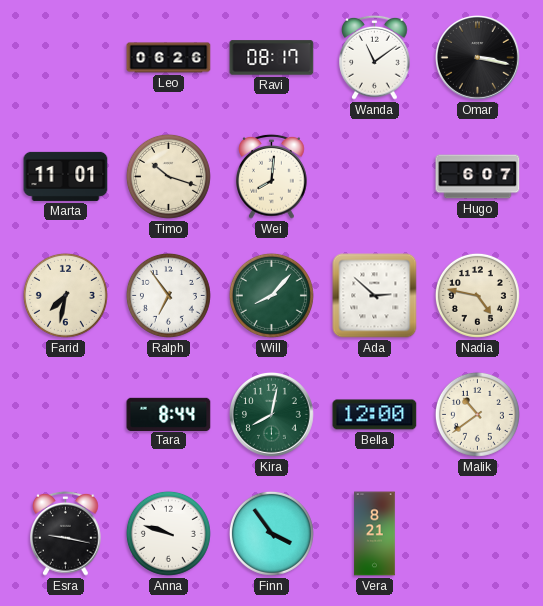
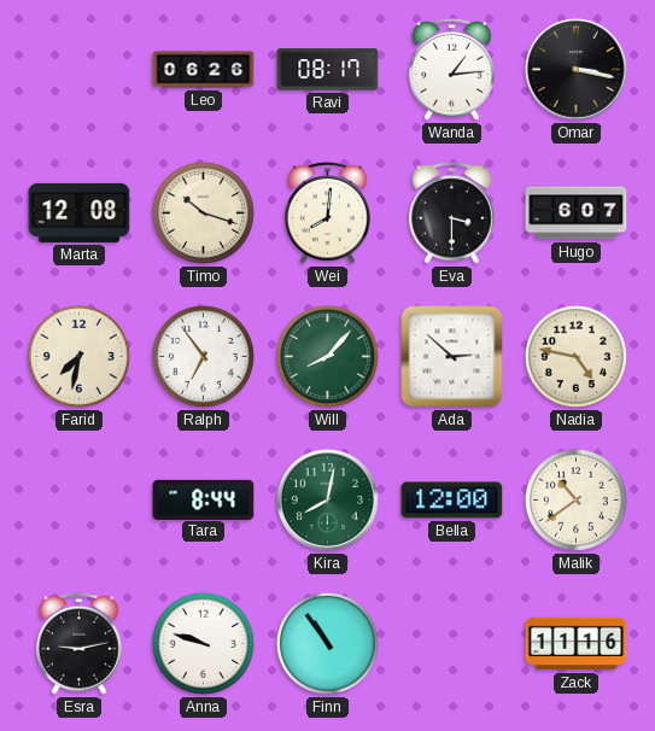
Wanda: 11:09 -> 1:14 (452, 69)
Marta: 11:01 -> 12:08 (80, 212)
Eva: none -> 3:30 (452, 212)
Esra: 9:17 -> 9:13 (80, 643)
Finn: 3:54 -> 10:54 (327, 643)
Vera: 8:21 -> none (375, 534)
Zack: none -> 11:16 (577, 644)
